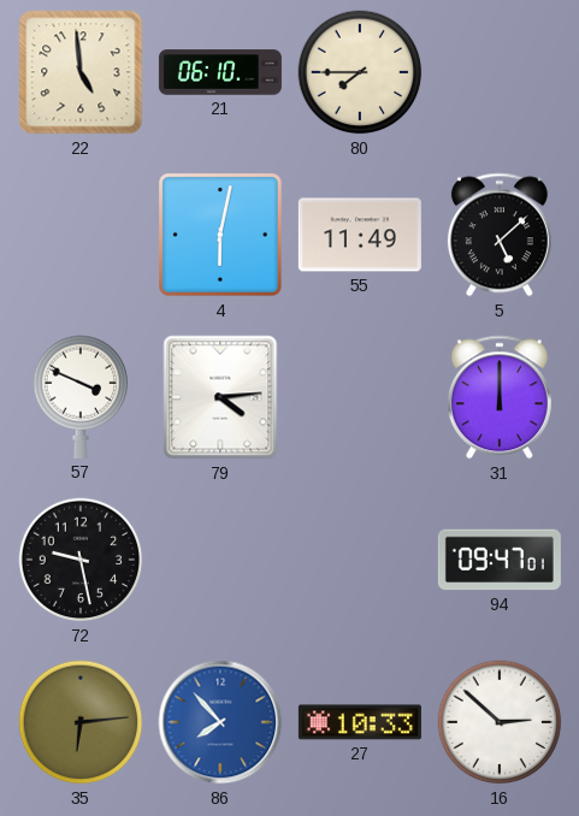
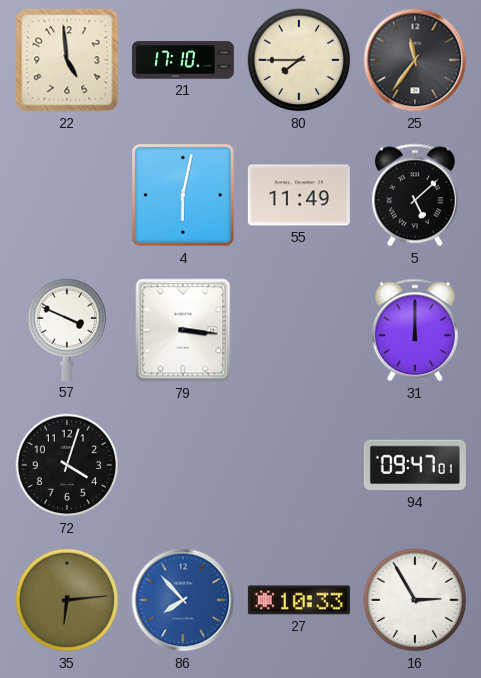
21: 06:10 -> 17:10 (183, 60)
25: none -> 11:36 (415, 60)
79: 4:14 -> 3:16 (183, 330)
72: 9:28 -> 4:03 (67, 465)
16: 2:52 -> 2:55 (415, 600)
